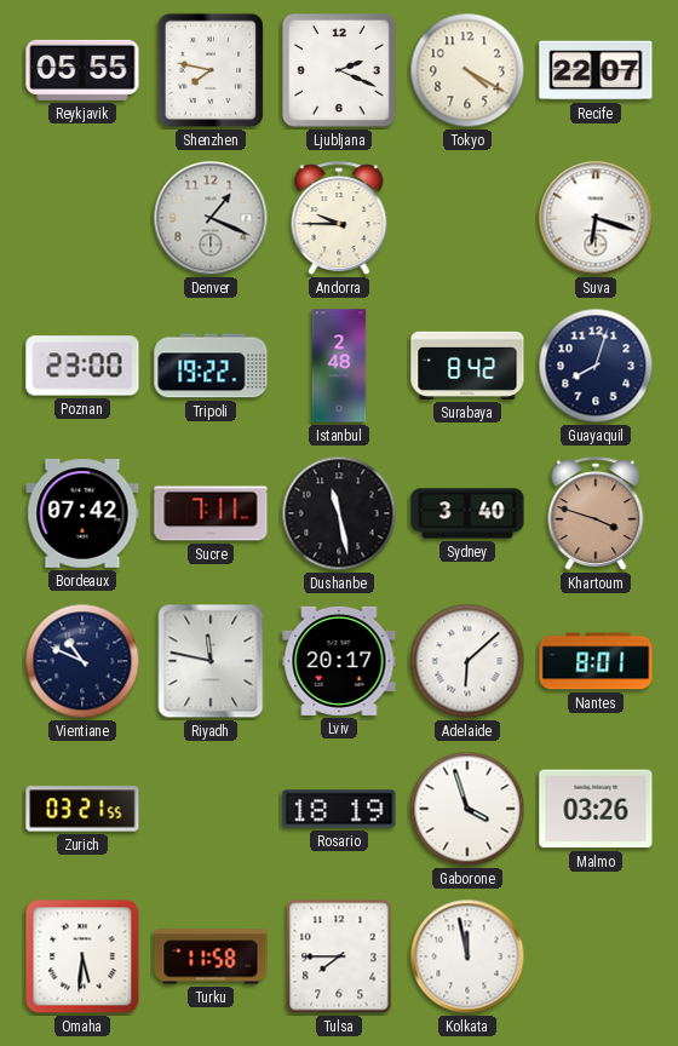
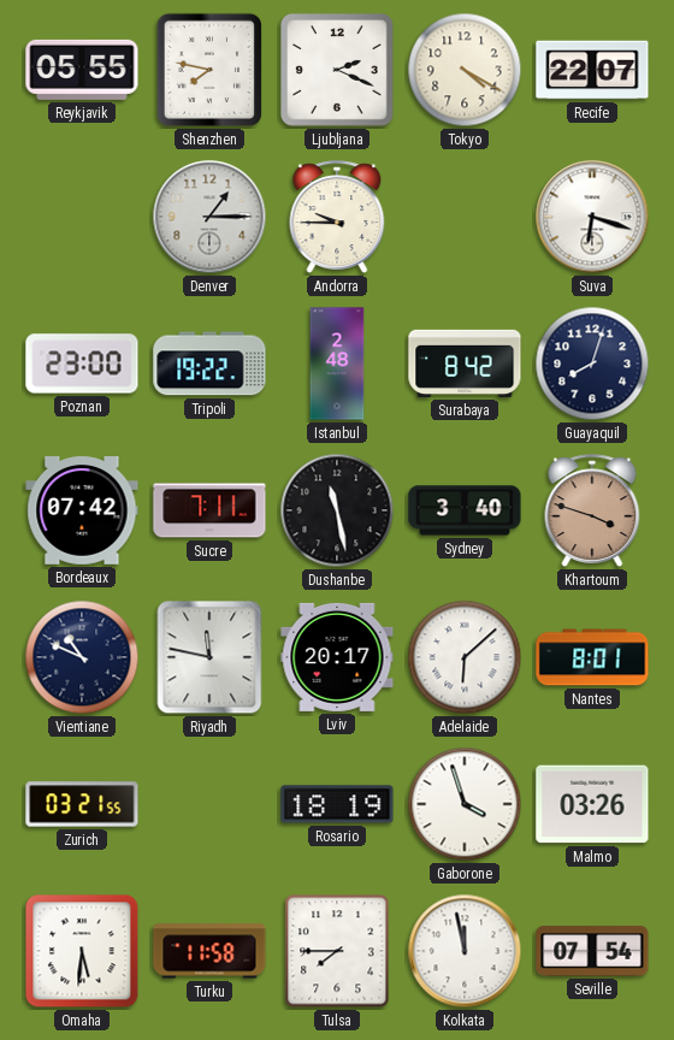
Denver: 1:19 -> 1:15 (209, 217)
Seville: none -> 07:54 (592, 951)
